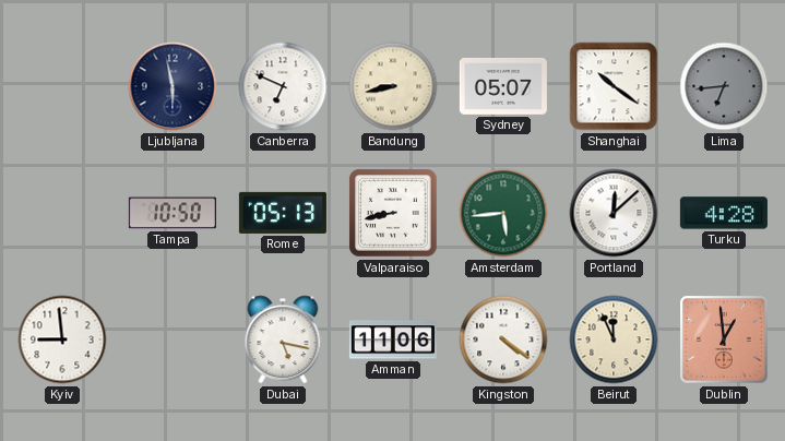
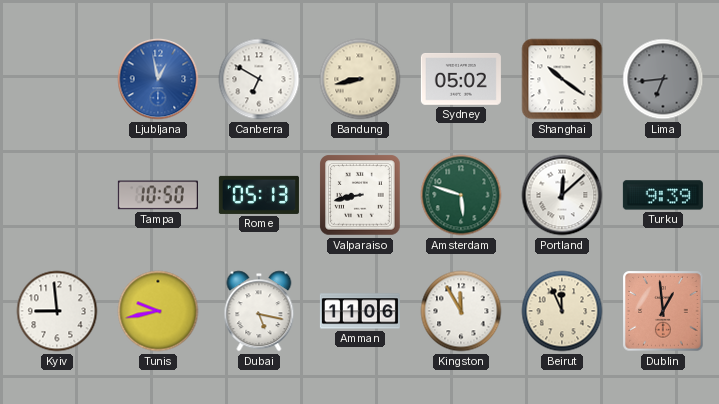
Ljubljana: 5:58 -> 12:58 (158, 79)
Ljubljana dial: navy -> blue (158, 79)
Canberra: 6:49 -> 6:50 (259, 79)
Sydney: 05:07 -> 05:02 (461, 79)
Amsterdam: 5:44 -> 5:48 (461, 195)
Turku: 4:28 -> 9:39 (663, 195)
Tunis: none -> 9:43 (158, 311)
Kingston: 4:21 -> 11:55 (461, 311)
